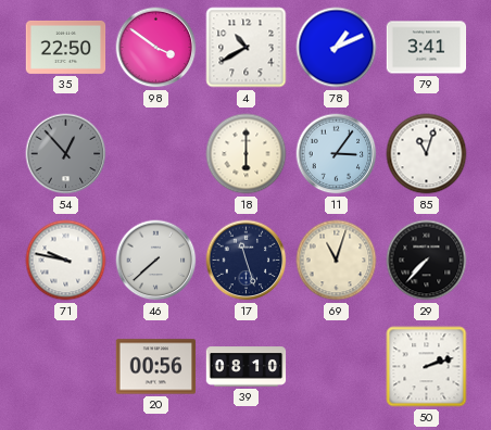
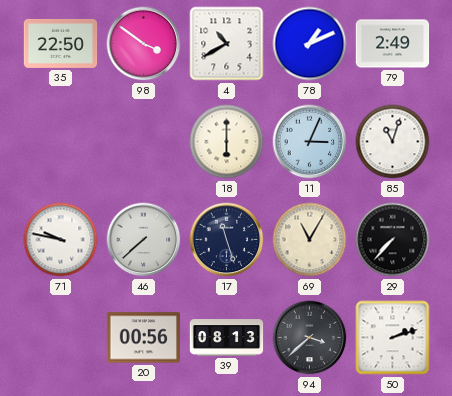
79: 3:41 -> 2:49 (393, 44)
54: 12:53 -> none (66, 154)
11: 3:06 -> 3:04 (310, 142)
69: 11:03 -> 11:05 (310, 240)
39: 08:10 -> 08:13 (227, 338)
94: none -> 3:38 (310, 338)
